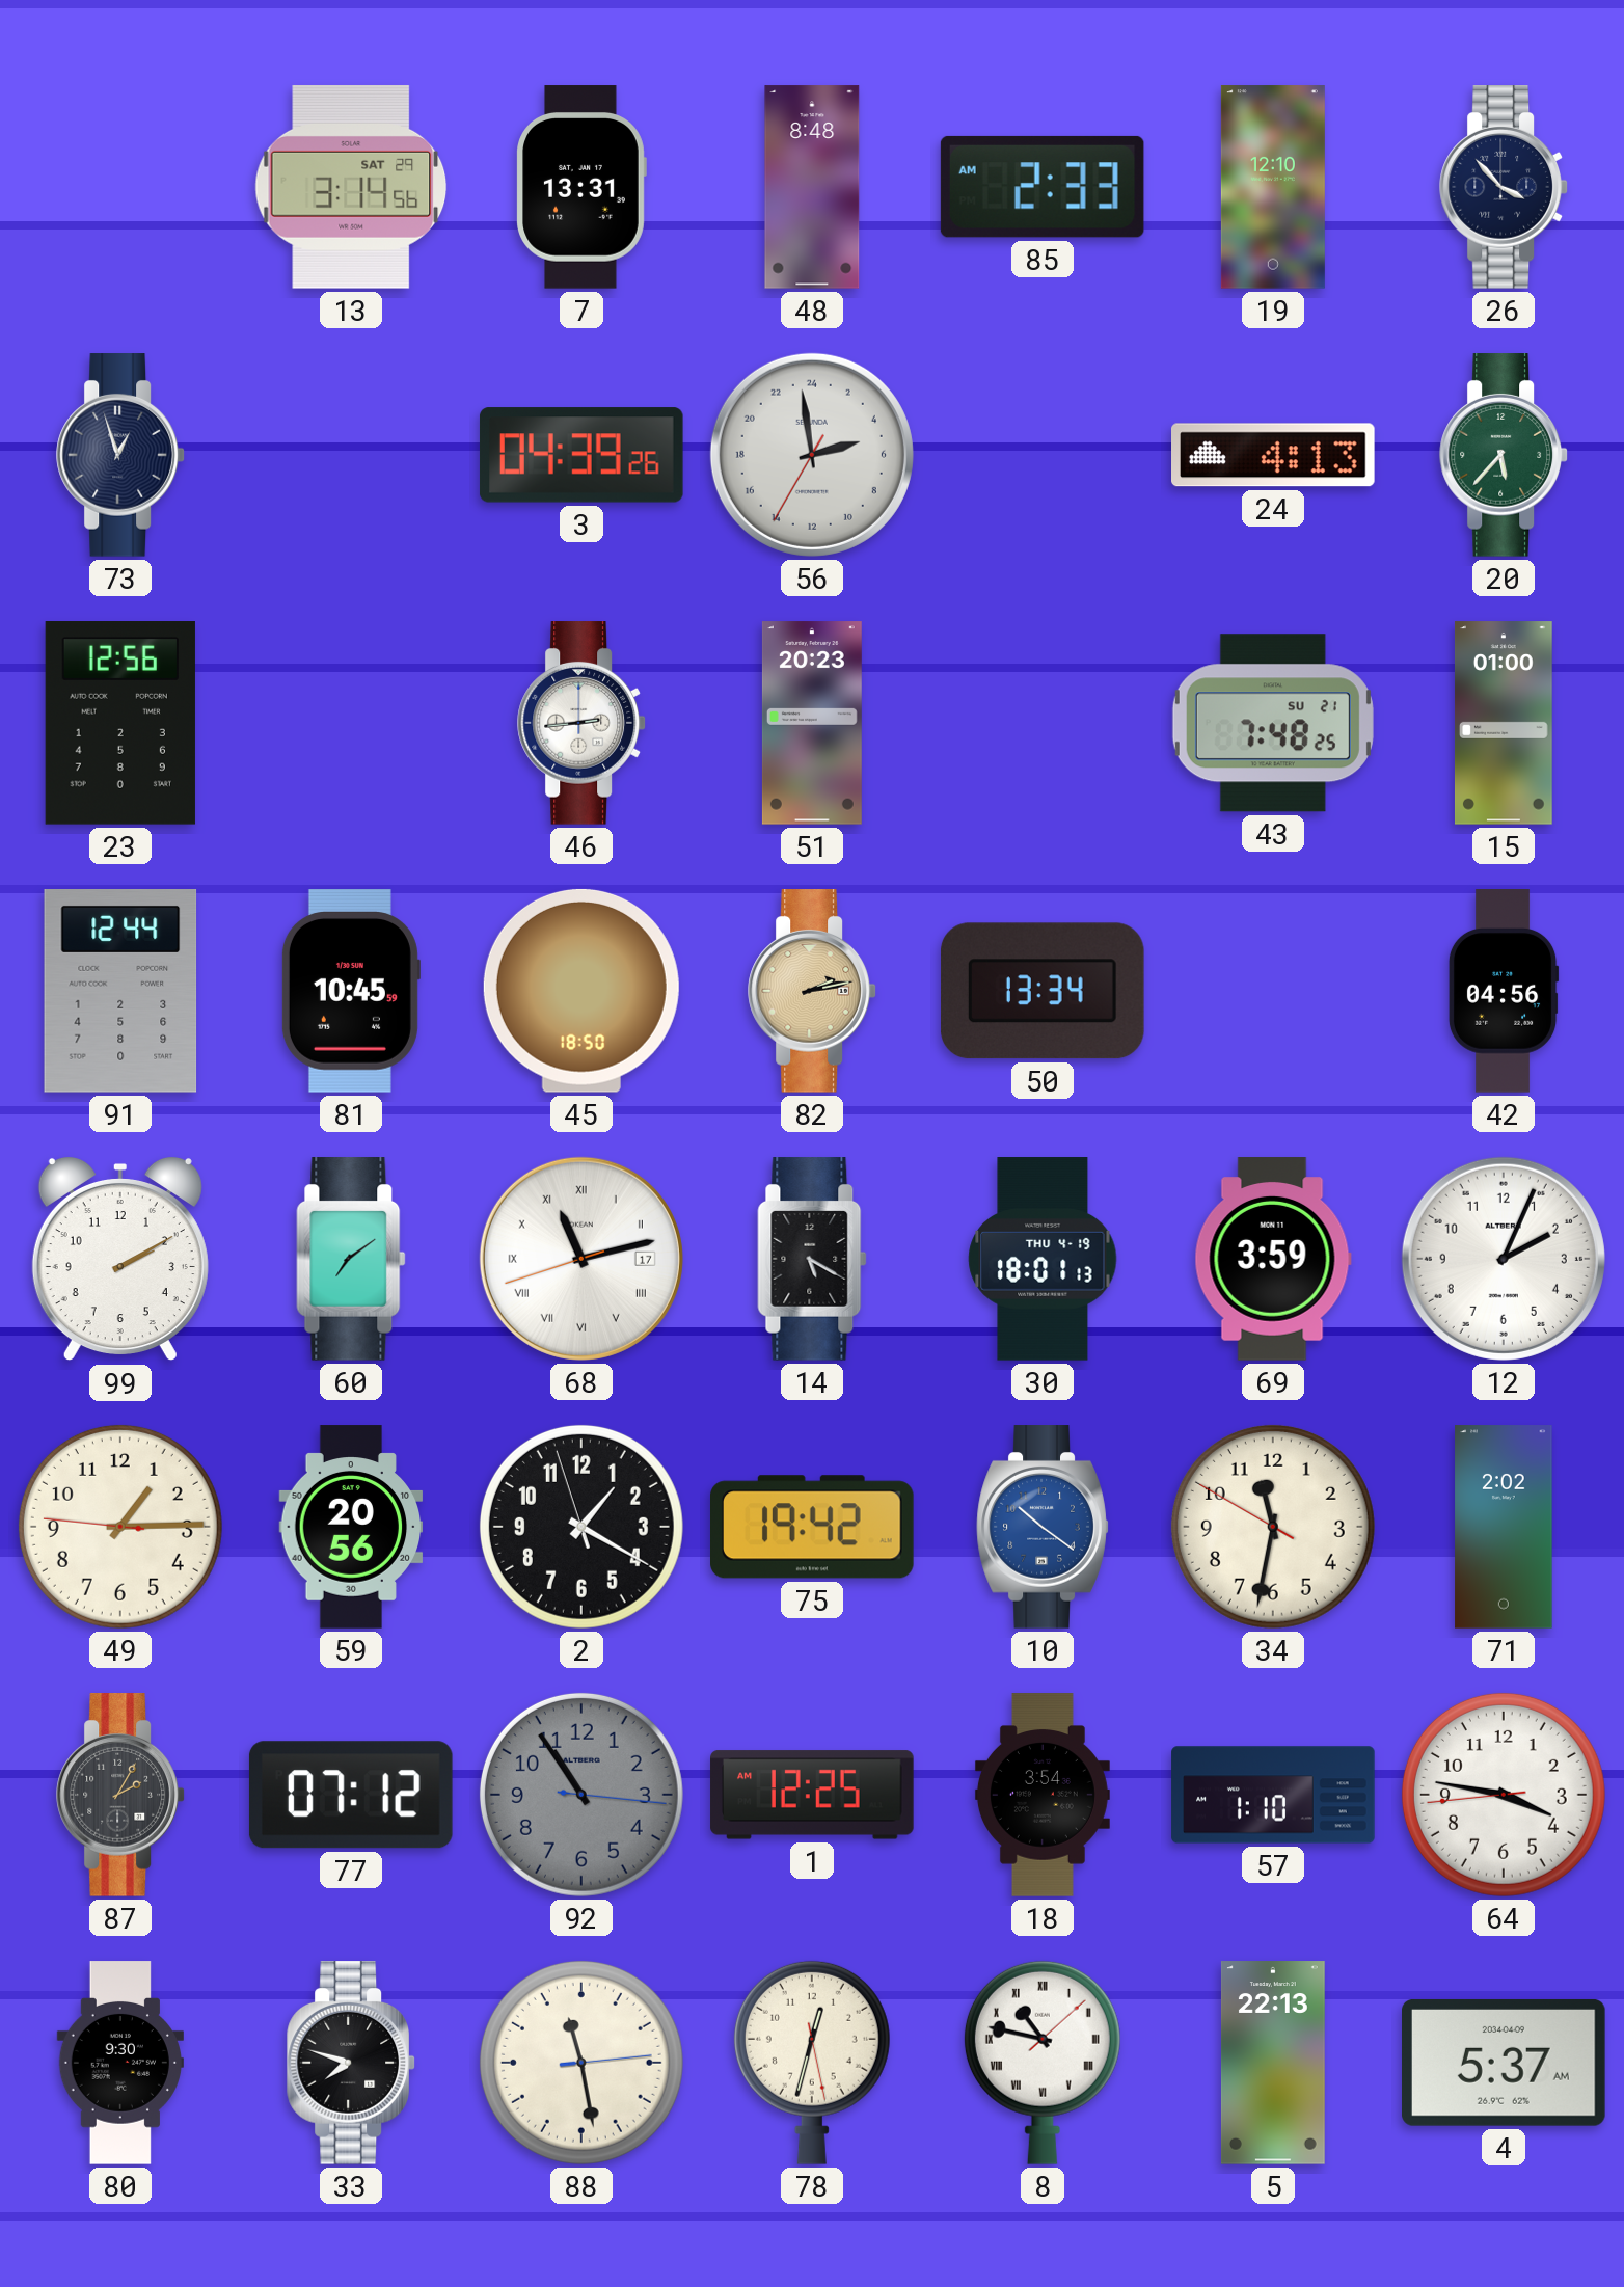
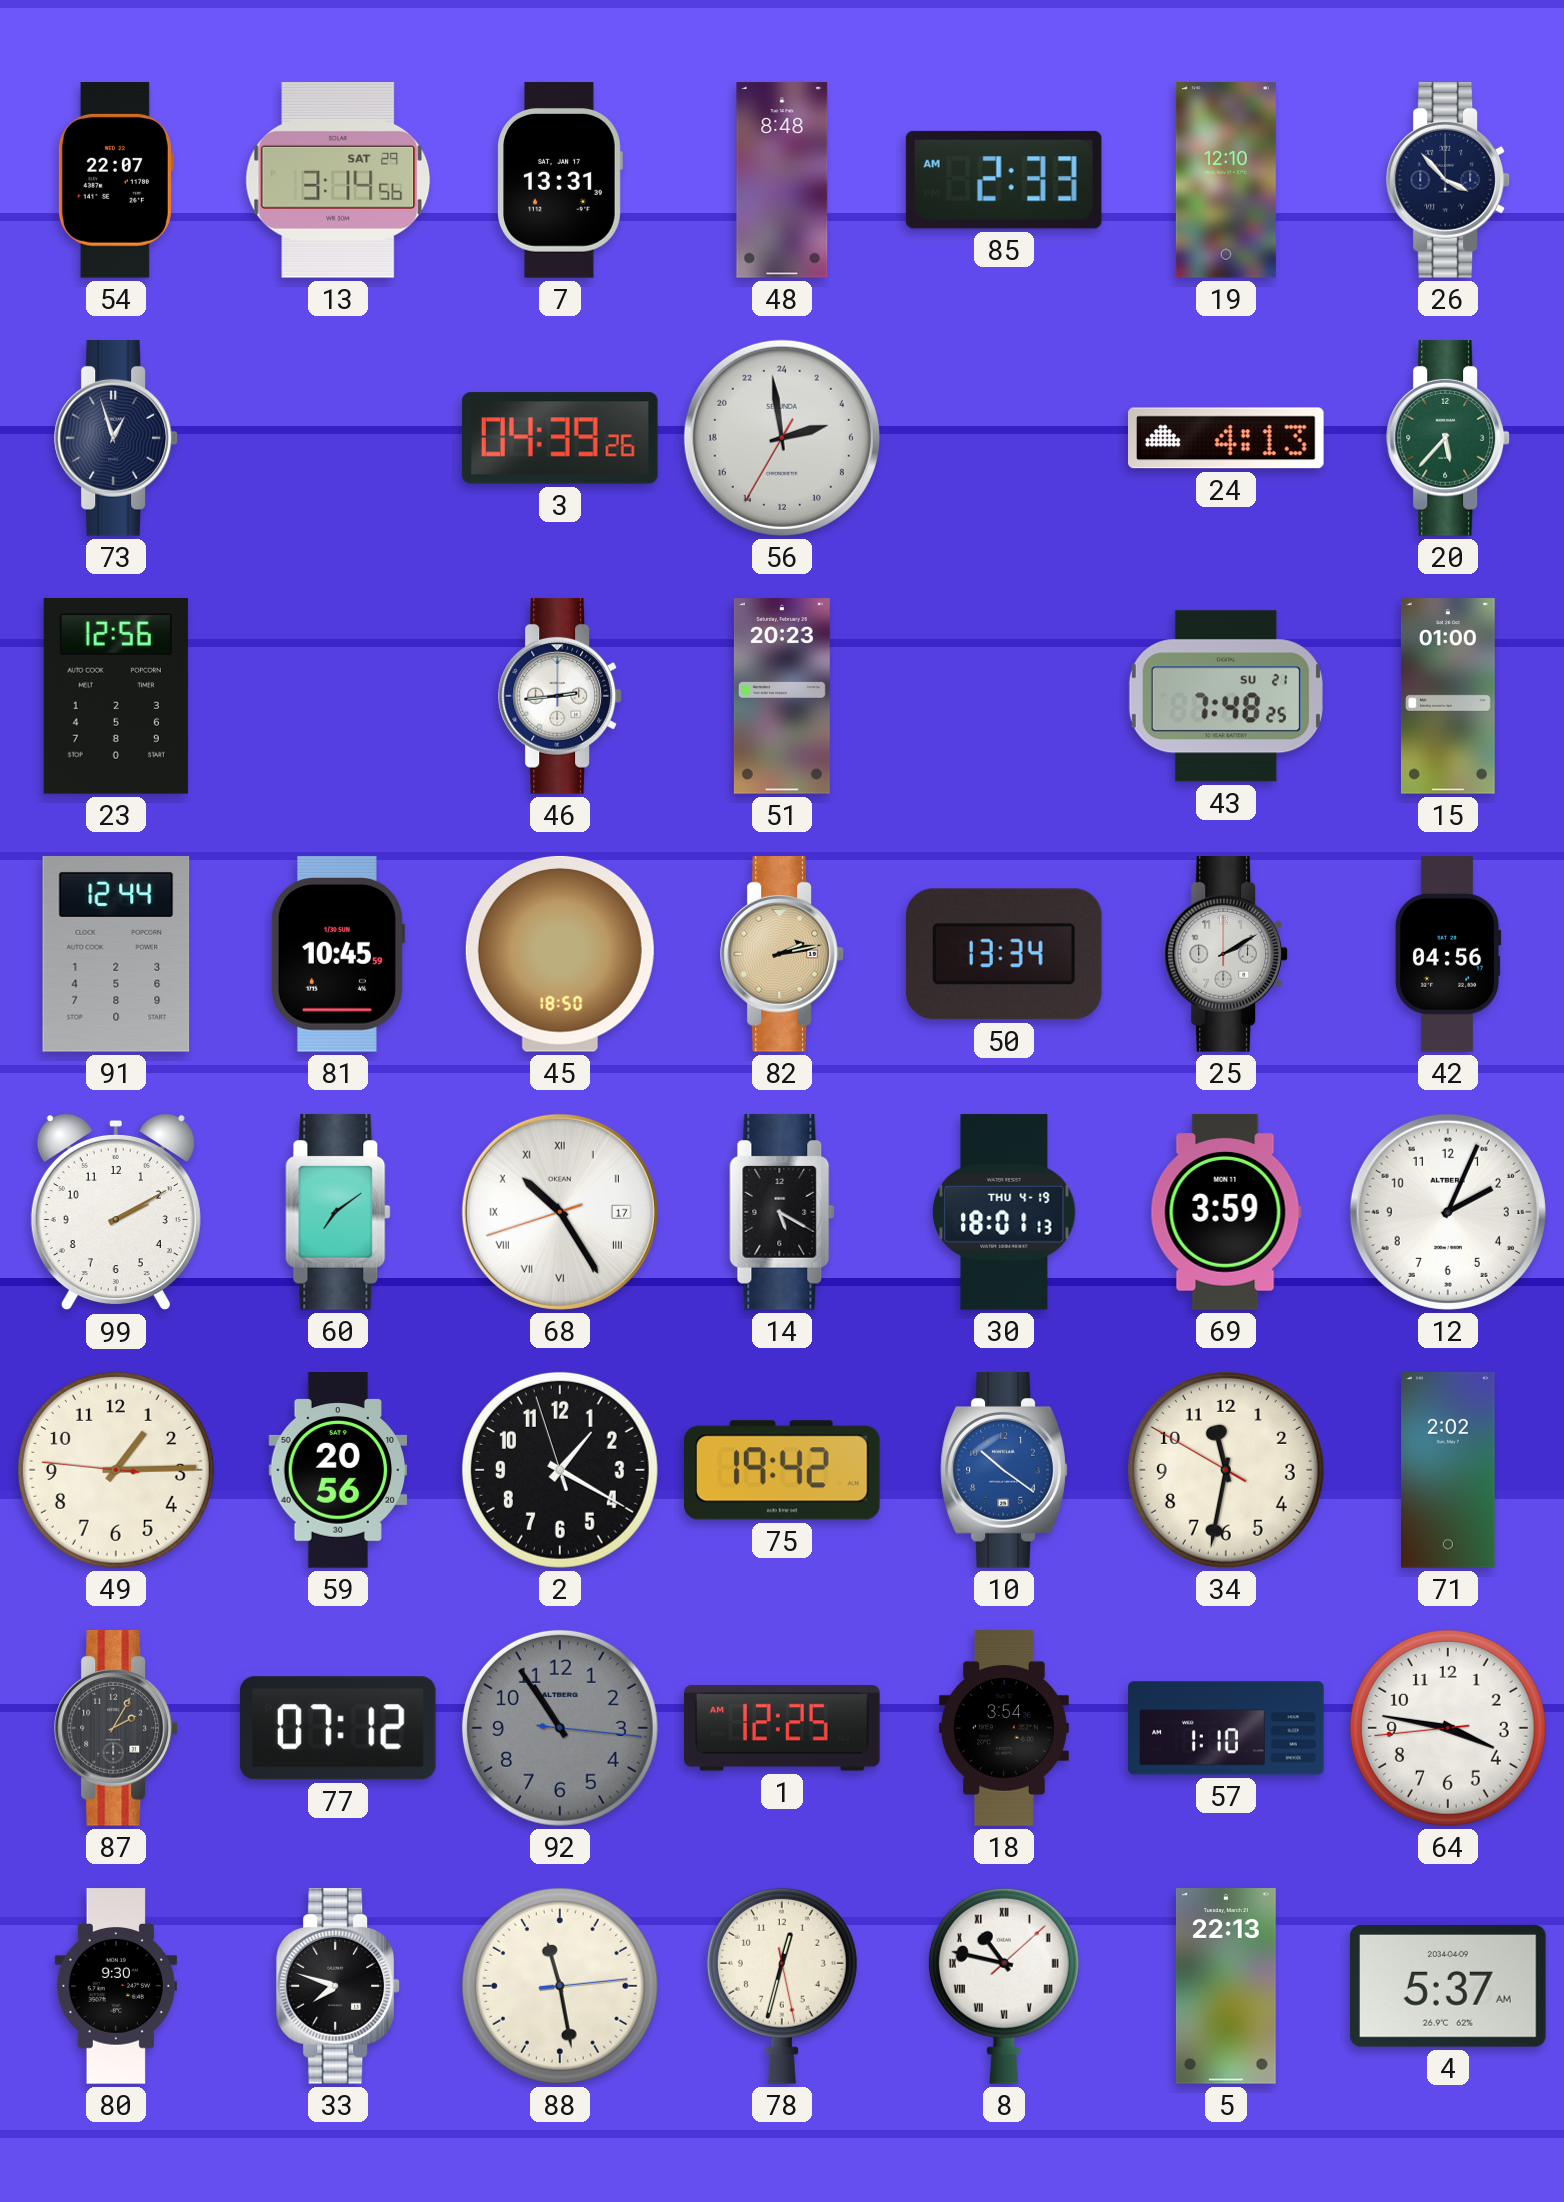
54: none -> 22:07 (115, 180)
25: none -> 2:10 (1226, 954)
68: 11:12 -> 10:24 (560, 1212)
